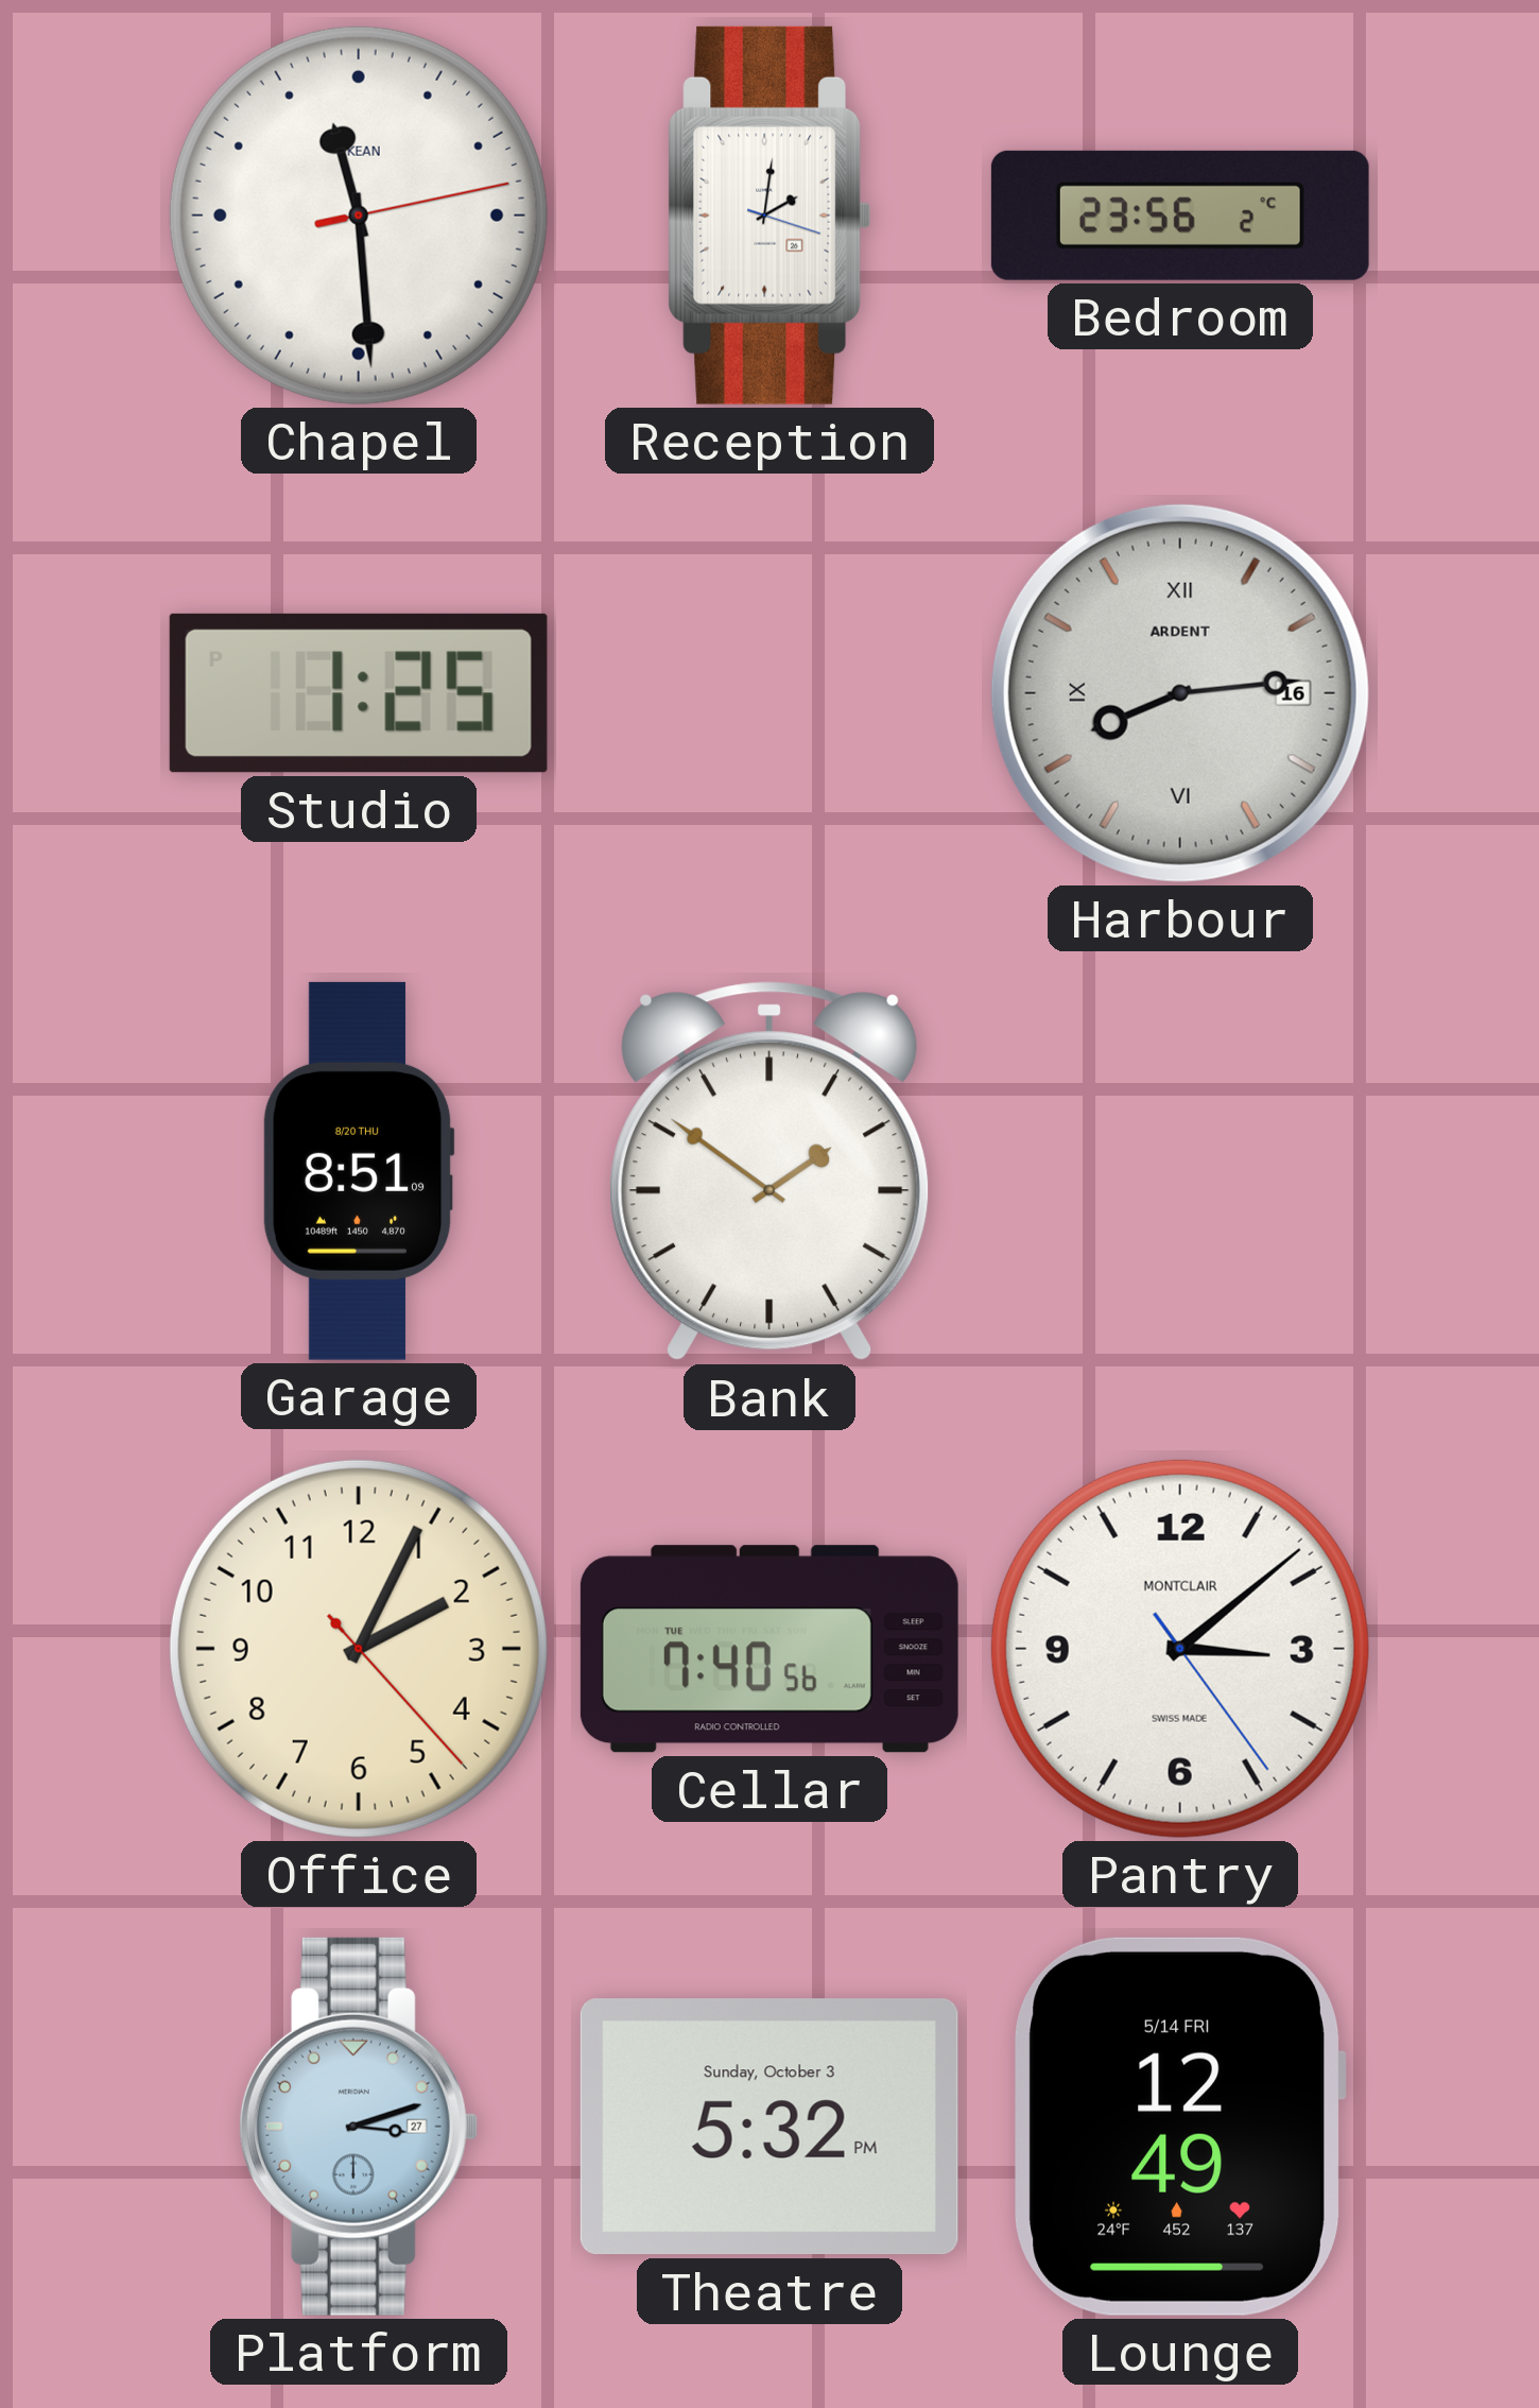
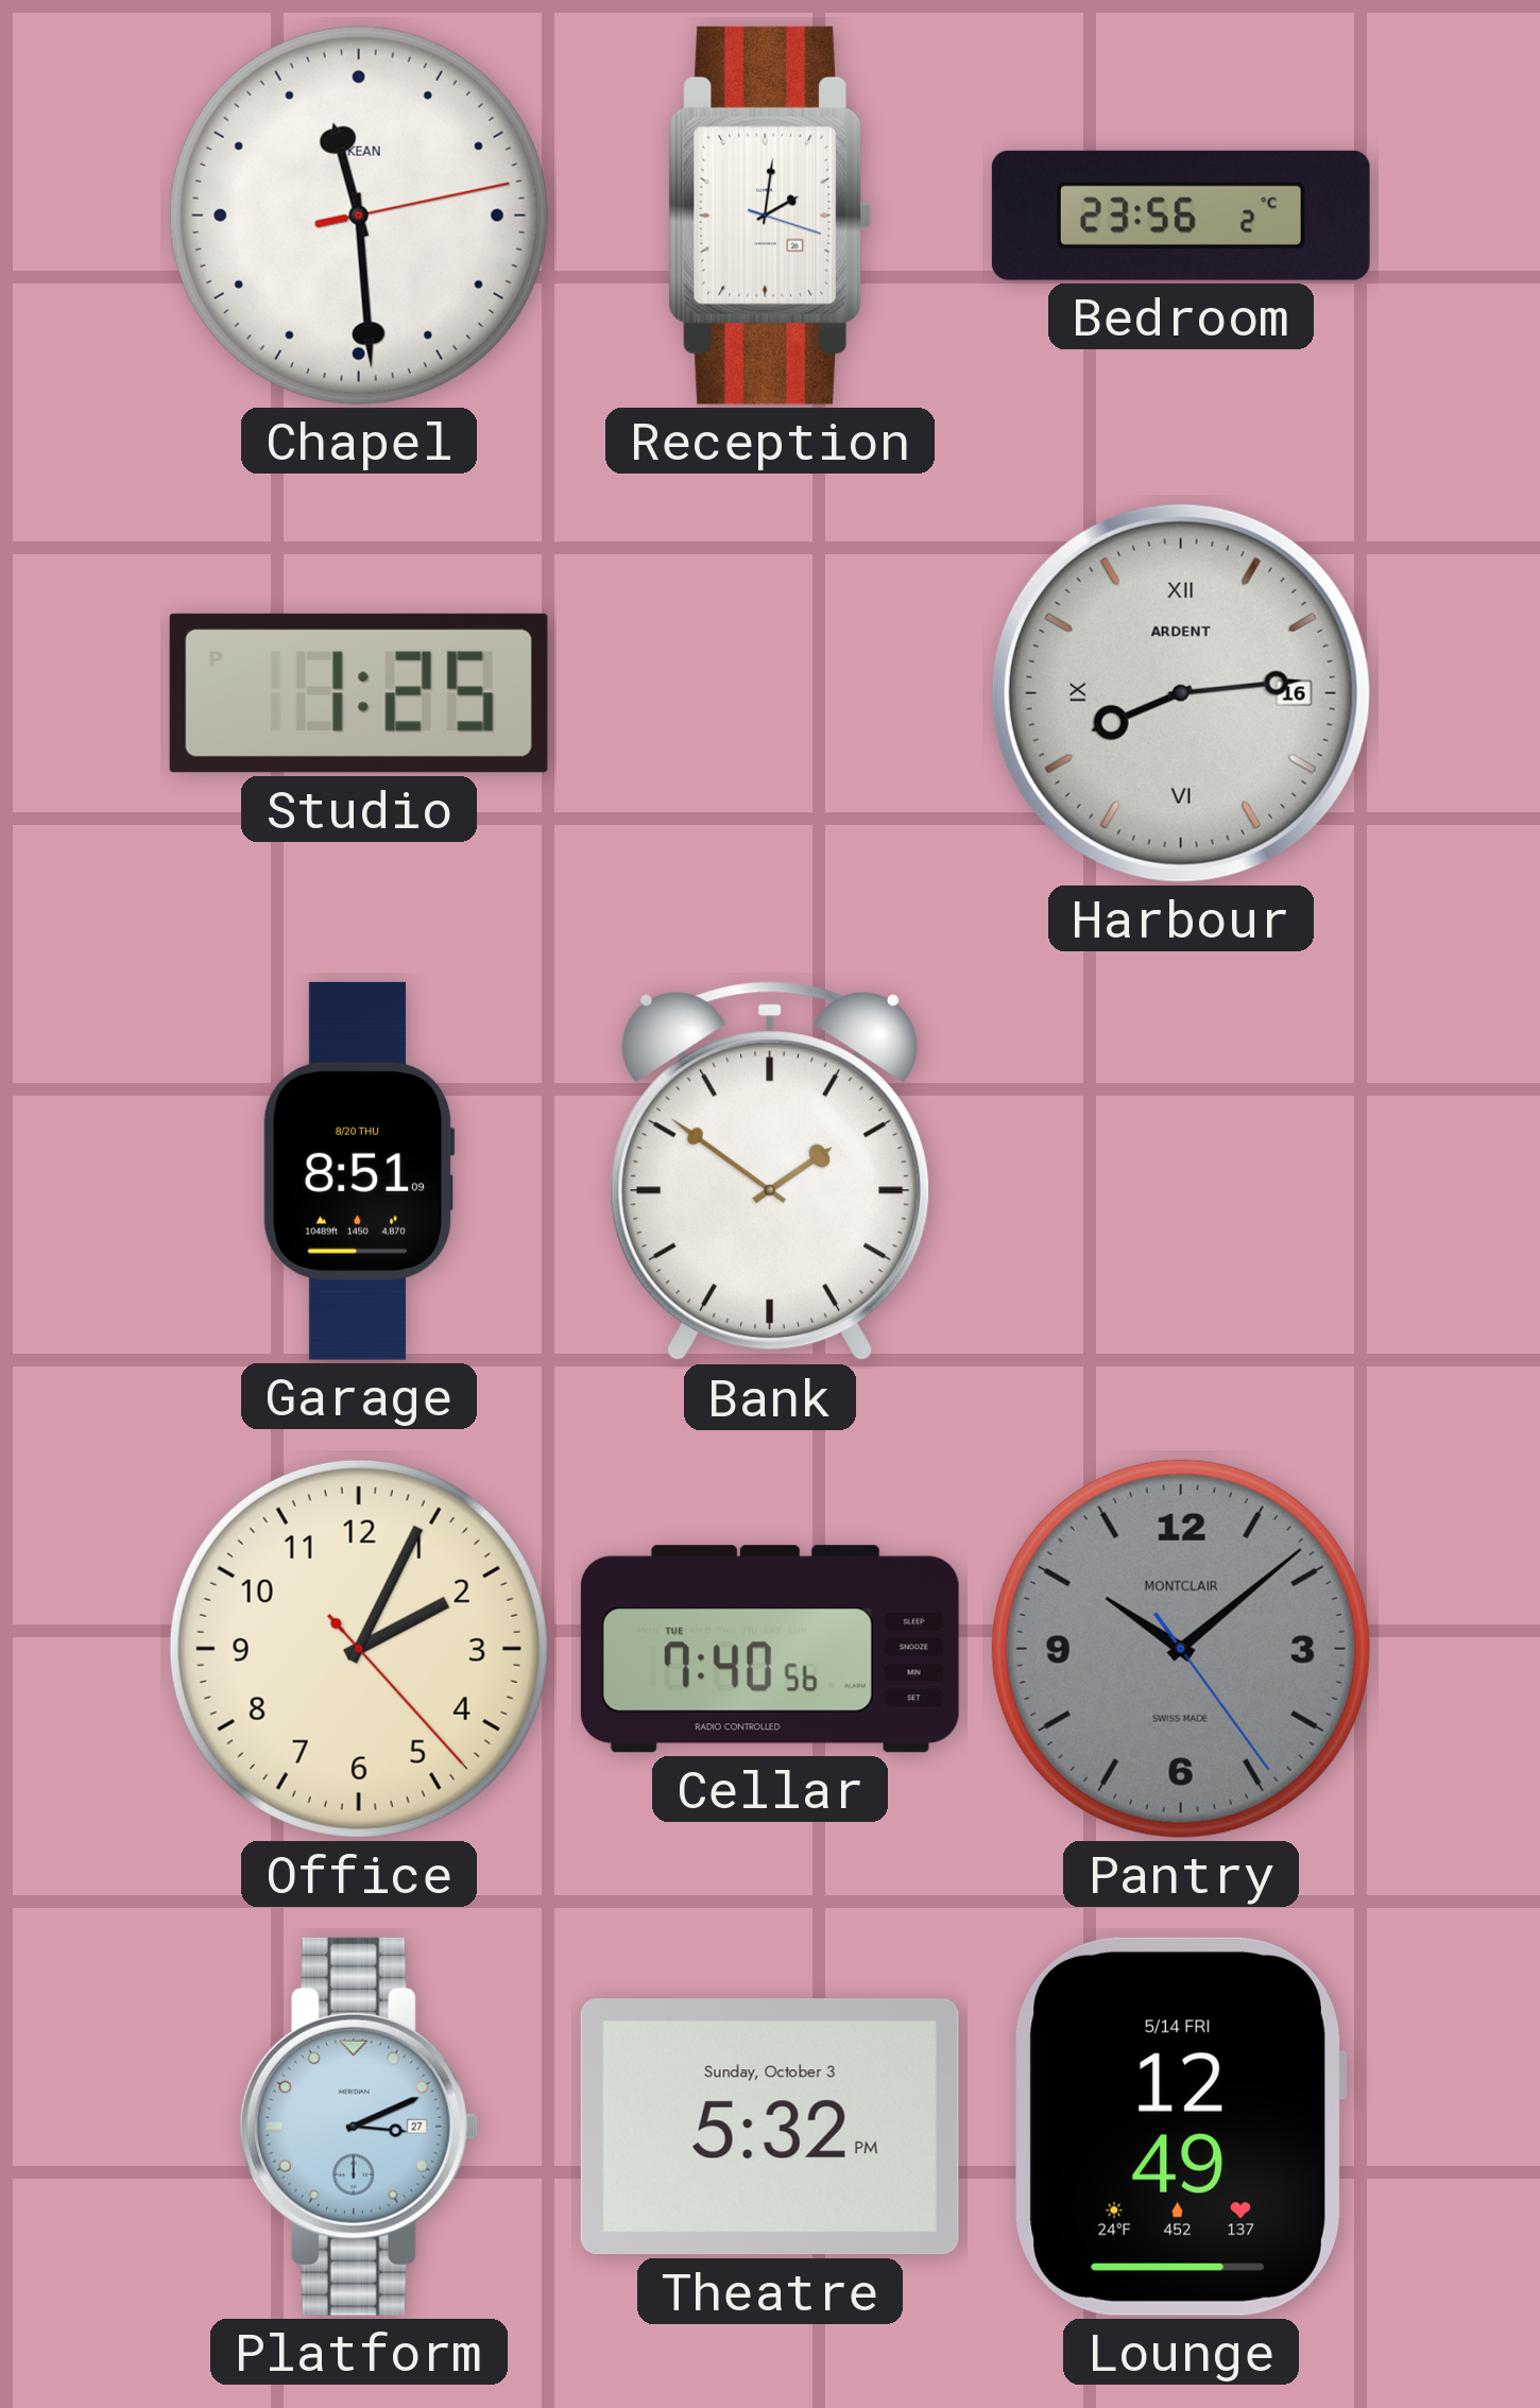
Pantry: 3:08 -> 10:08 (1181, 1649)
Pantry dial: white -> grey (1181, 1649)
Platform: 3:12 -> 3:11 (358, 2127)
